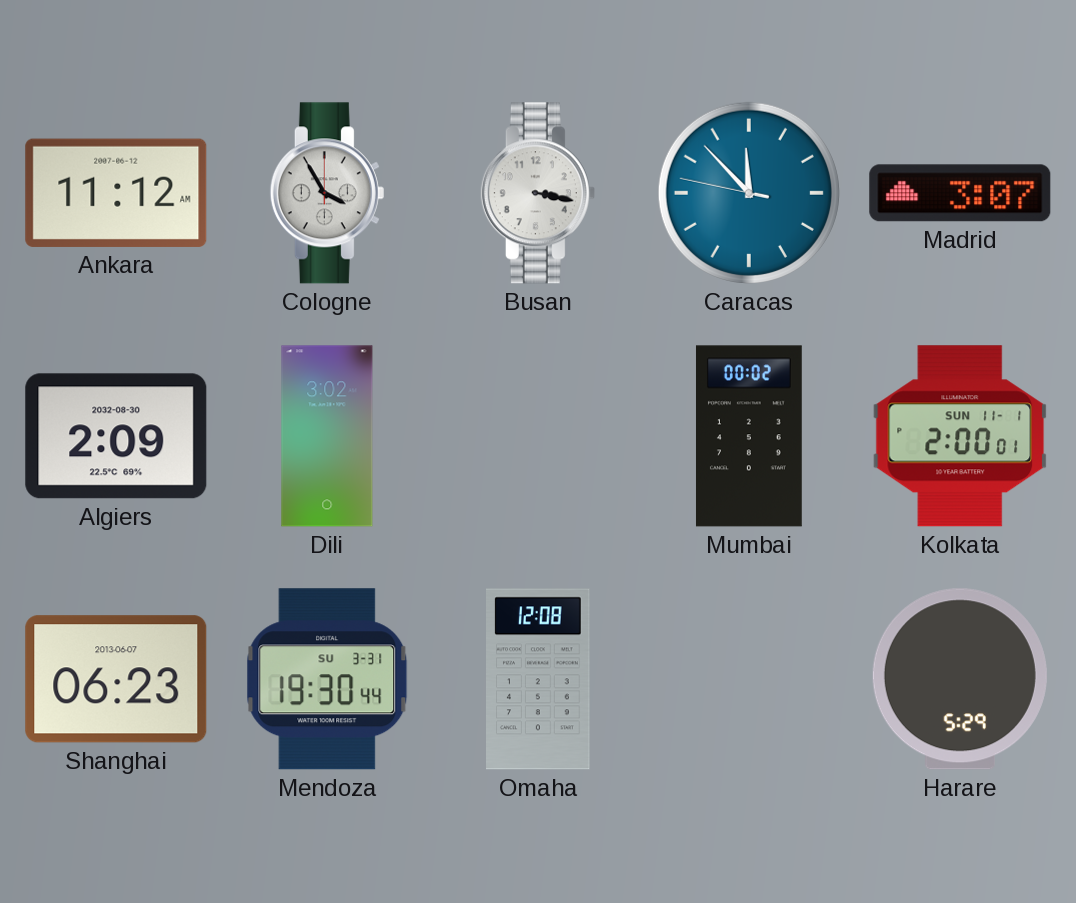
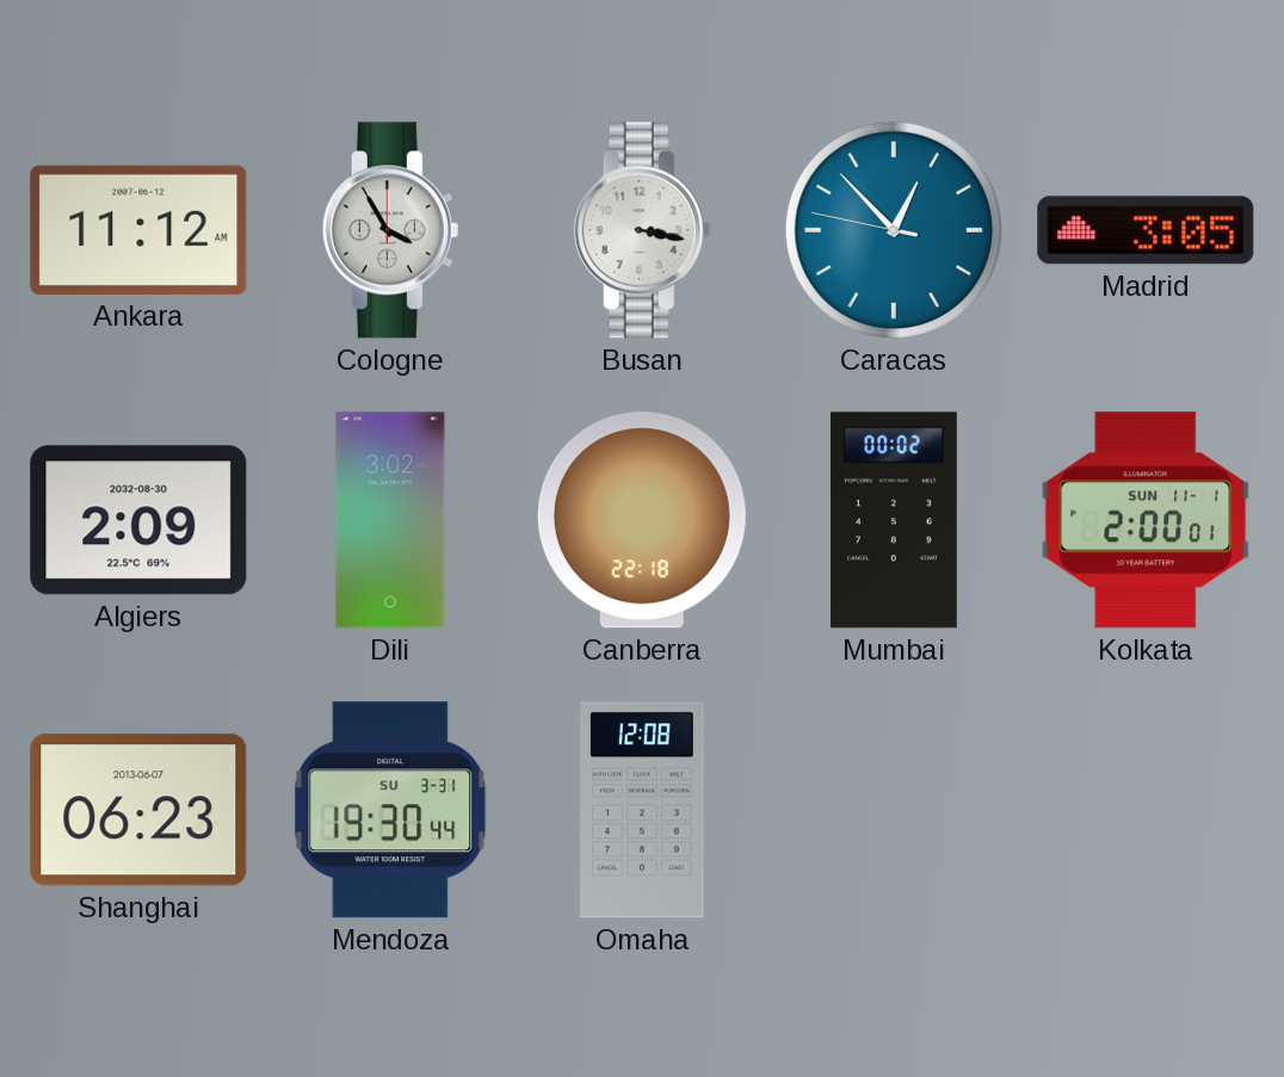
Caracas: 11:52 -> 12:52 (894, 230)
Madrid: 3:07 -> 3:05 (1146, 230)
Canberra: none -> 22:18 (642, 520)
Harare: 5:29 -> none (960, 679)
